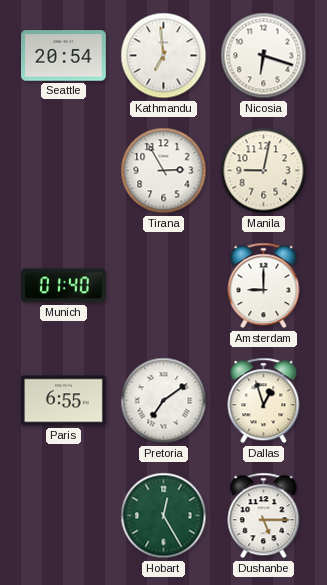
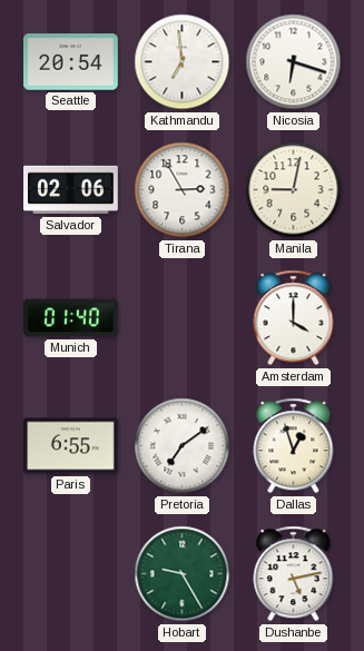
Salvador: none -> 02:06 (71, 190)
Amsterdam: 9:00 -> 4:00 (294, 318)
Hobart: 12:25 -> 9:25 (183, 574)
Dushanbe: 5:15 -> 5:13 (294, 574)
